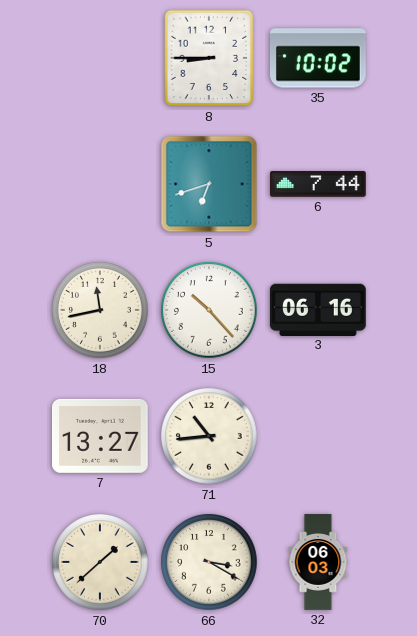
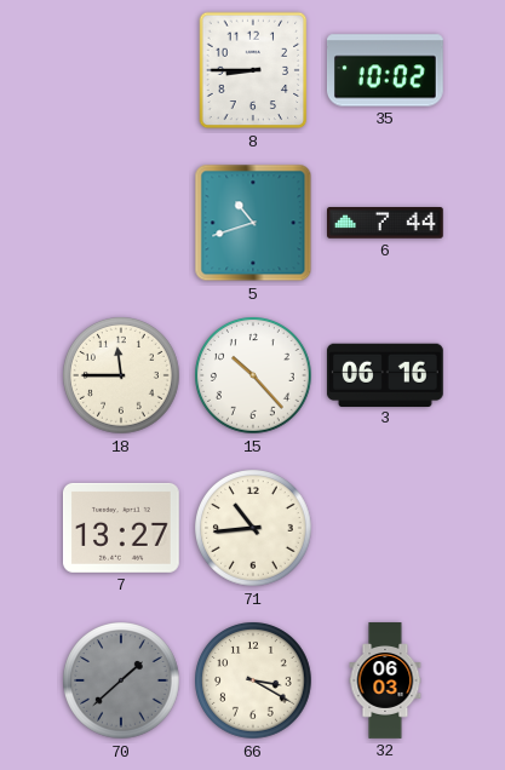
5: 6:42 -> 10:42 (253, 223)
18: 11:43 -> 11:45 (122, 377)
70 dial: cream -> grey (122, 682)
